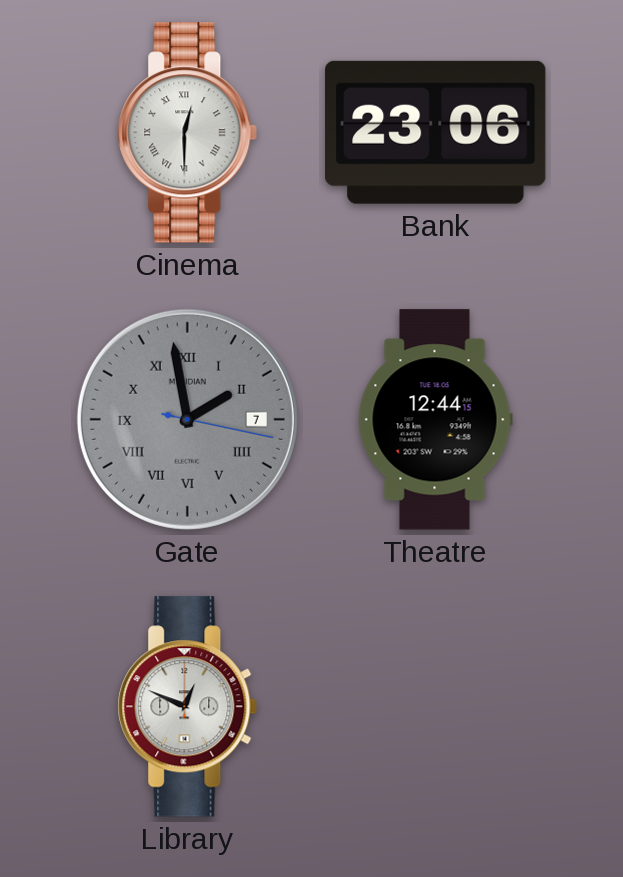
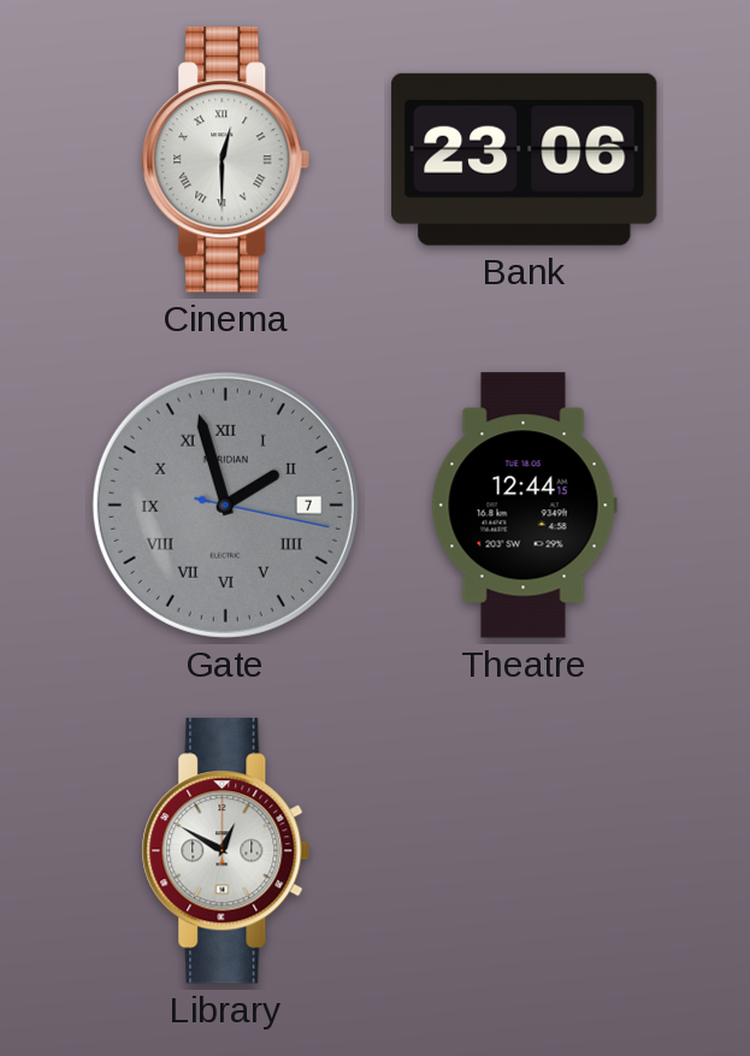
Gate: 1:58 -> 1:57 (225, 505)
Library: 12:49 -> 12:50 (226, 851)
